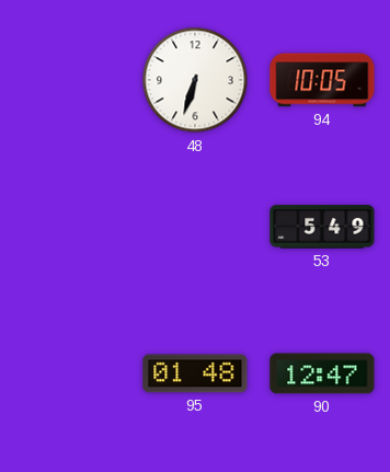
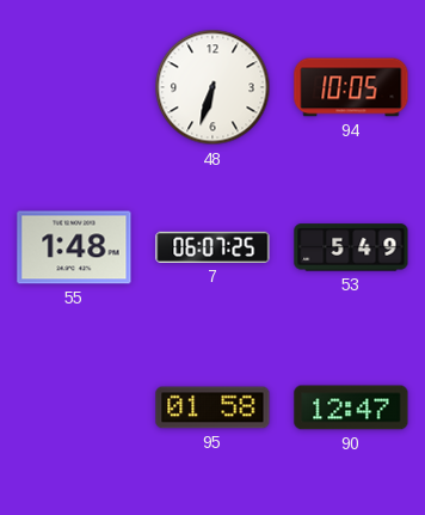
55: none -> 1:48 (74, 247)
7: none -> 06:07 (213, 247)
95: 01:48 -> 01:58 (213, 407)
